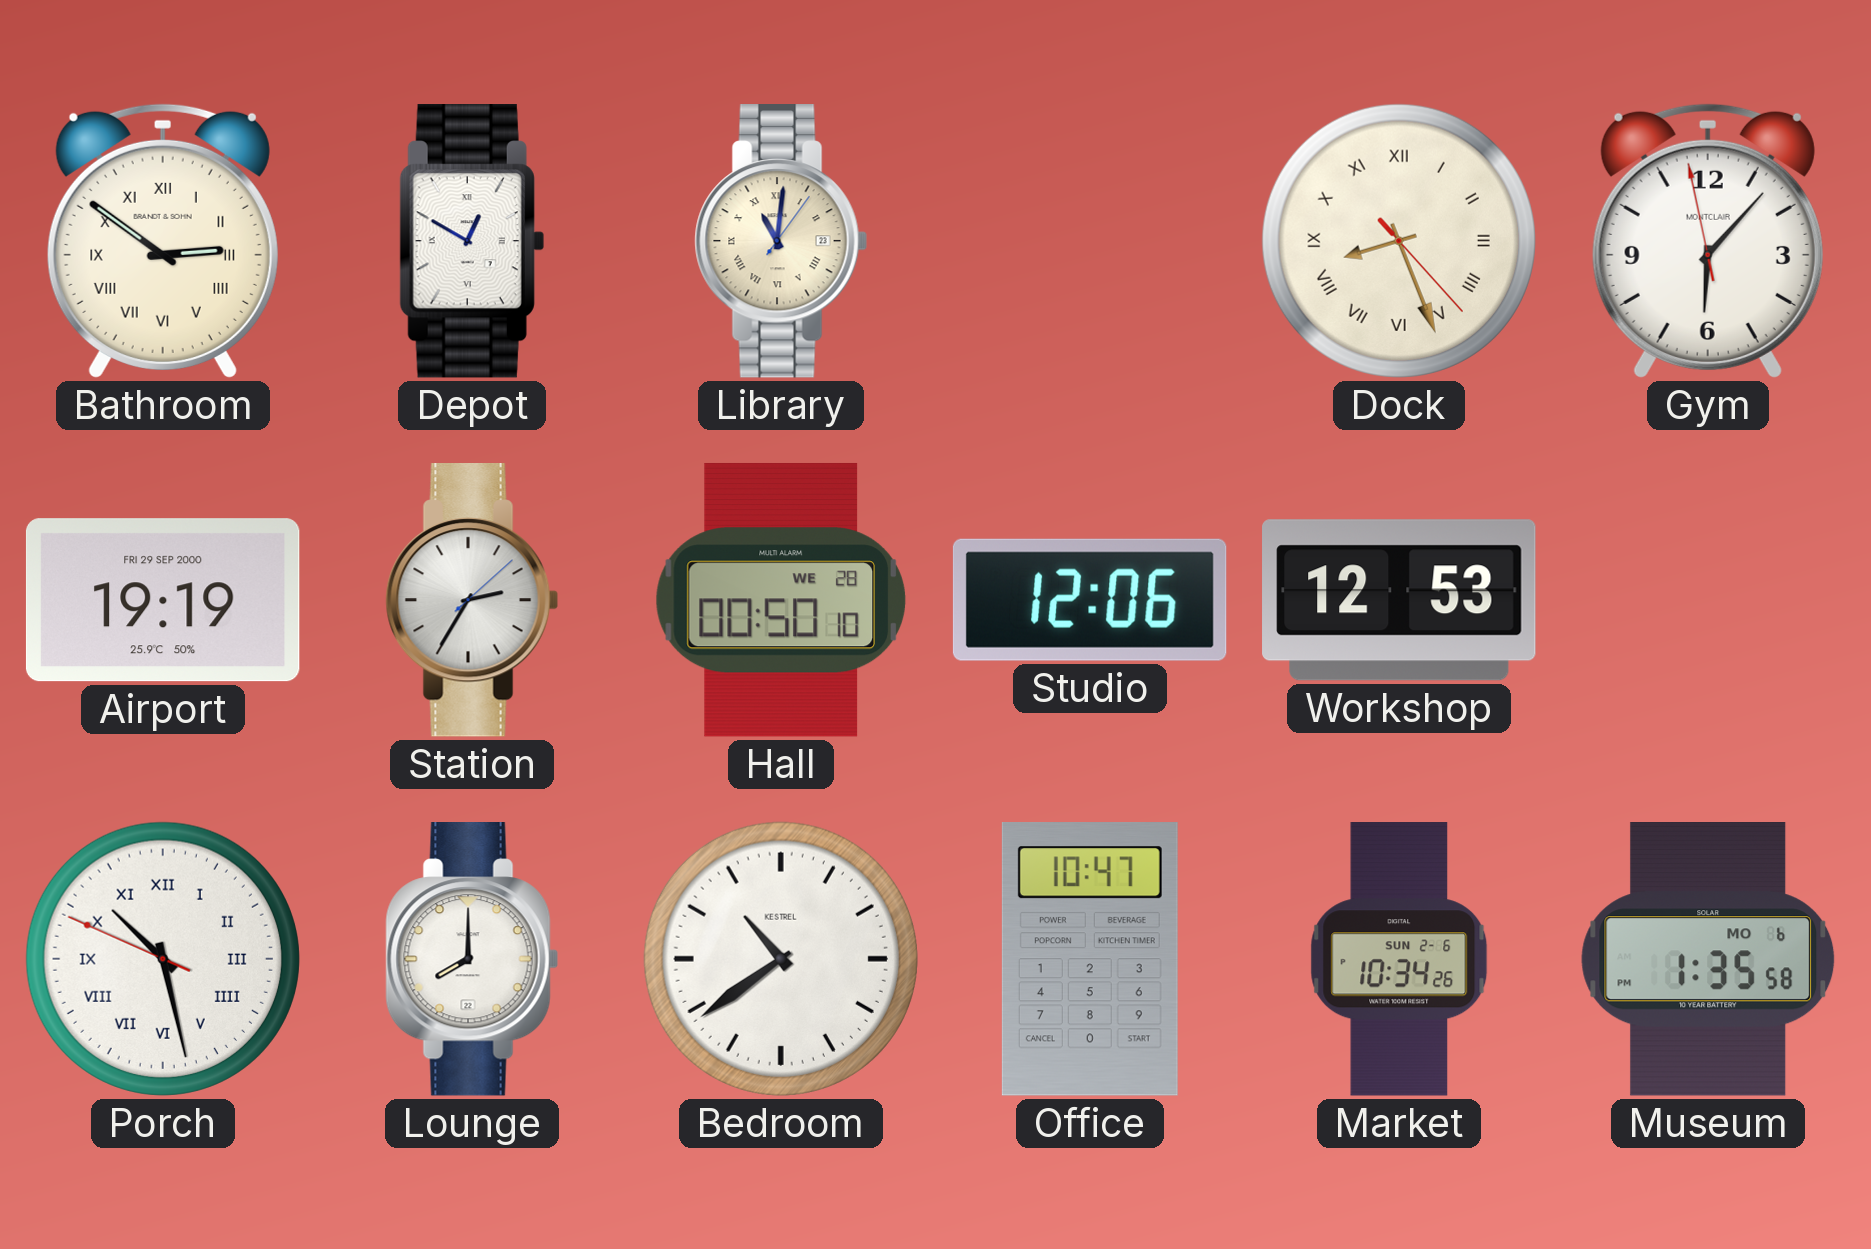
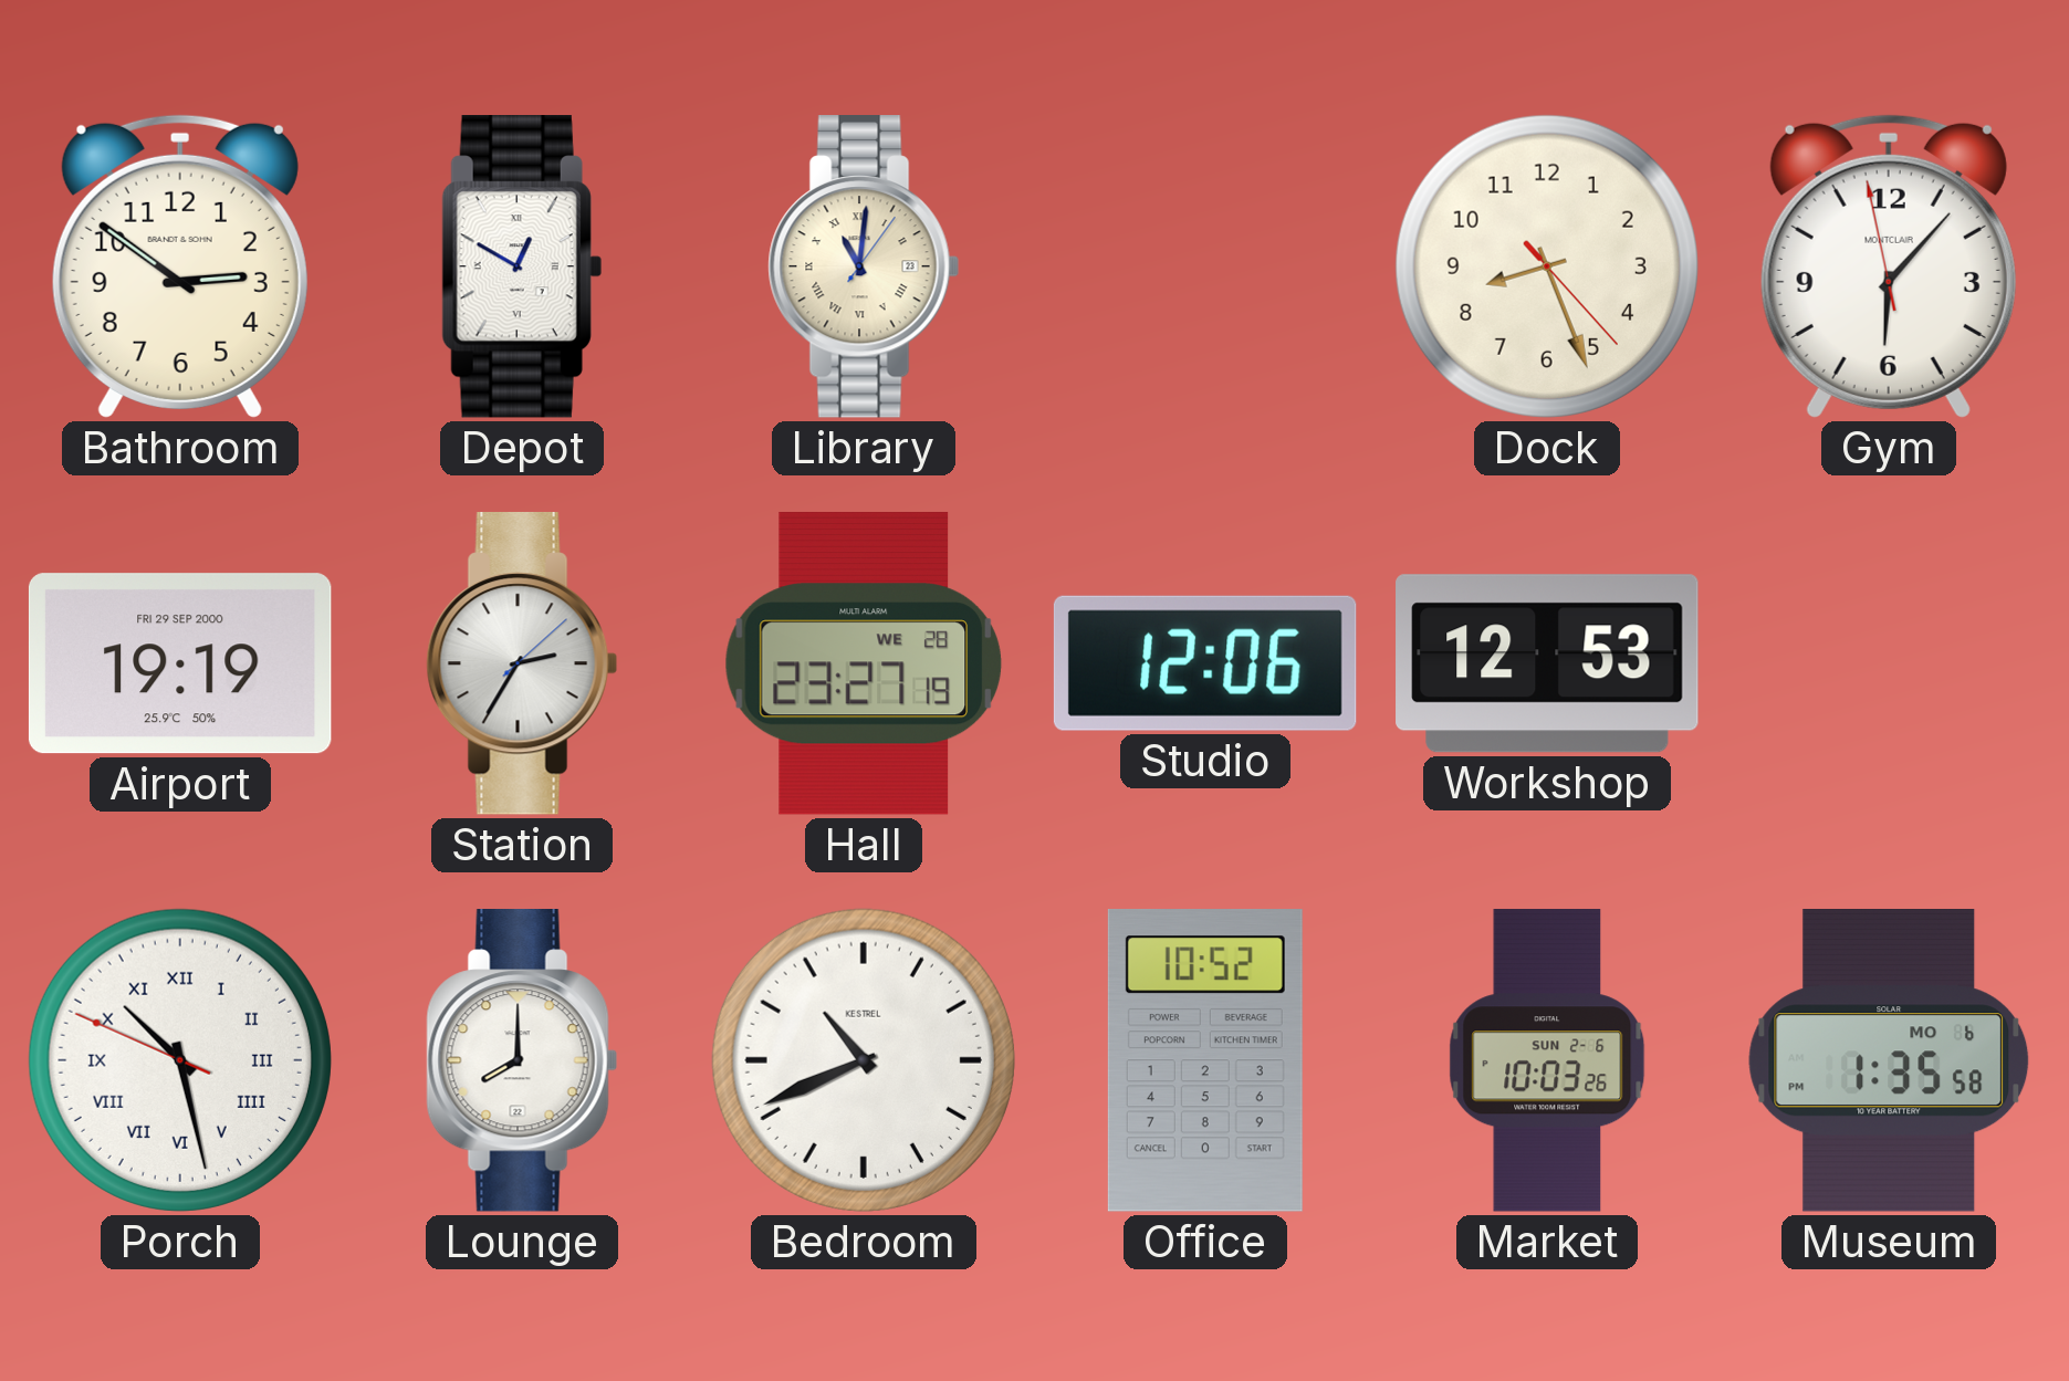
Bathroom numerals: Roman -> Arabic (180, 266)
Dock numerals: Roman -> Arabic (1547, 266)
Hall: 00:50 -> 23:27 (864, 663)
Bedroom: 10:39 -> 10:41 (864, 1060)
Office: 10:47 -> 10:52 (1205, 1060)
Market: 10:34 -> 10:03 (1547, 1060)
